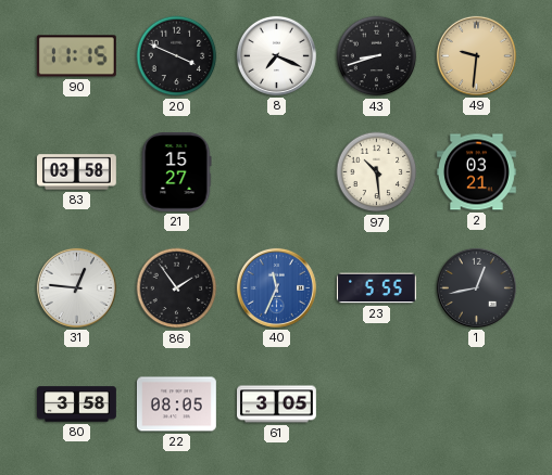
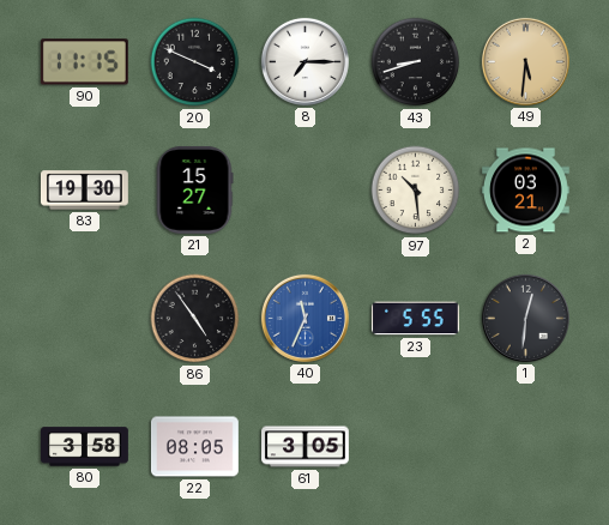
8: 7:19 -> 7:15 (304, 61)
49: 9:31 -> 5:31 (525, 61)
83: 03:58 -> 19:30 (84, 191)
31: 12:46 -> none (76, 287)
86: 1:54 -> 4:54 (195, 319)
1: 12:43 -> 12:31 (525, 318)
